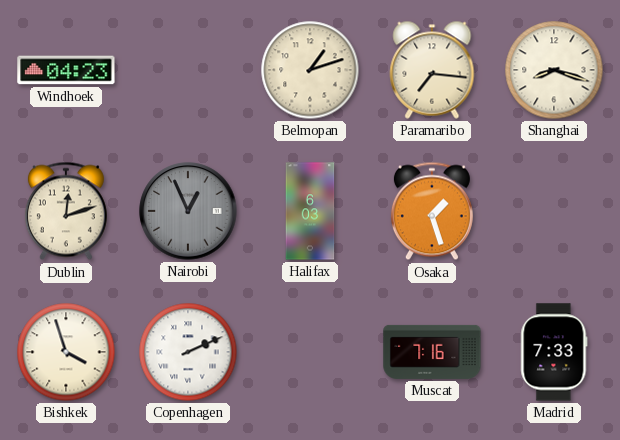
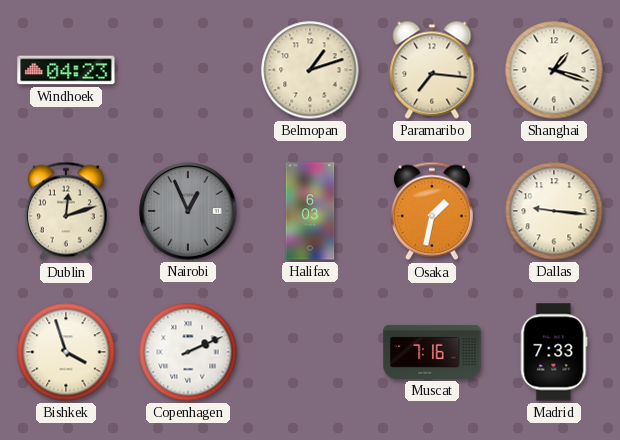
Shanghai: 8:18 -> 1:18 (554, 70)
Osaka: 1:27 -> 1:32 (432, 211)
Dallas: none -> 9:16 (554, 211)
